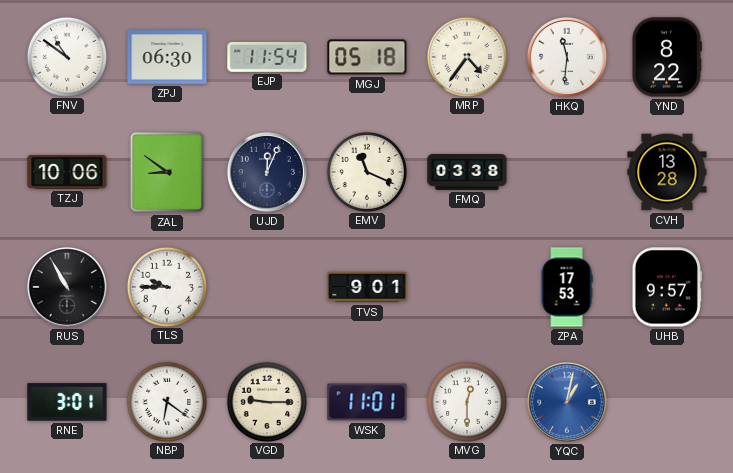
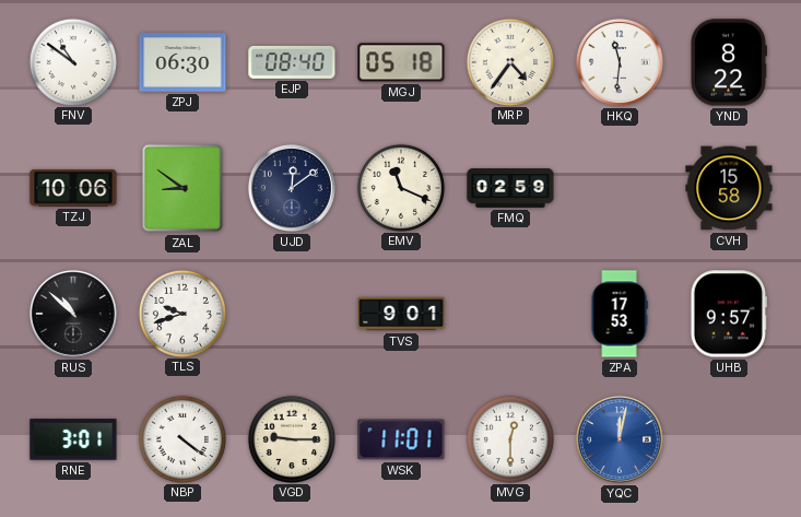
EJP: 11:54 -> 08:40 (292, 62)
UJD: 12:04 -> 12:09 (292, 188)
FMQ: 03:38 -> 02:59 (510, 188)
CVH: 13:28 -> 15:58 (729, 188)
RUS: 10:55 -> 10:52 (73, 314)
TLS: 9:45 -> 9:42 (181, 313)
NBP: 6:21 -> 4:21 (181, 438)
YQC: 1:02 -> 12:02 (620, 439)
